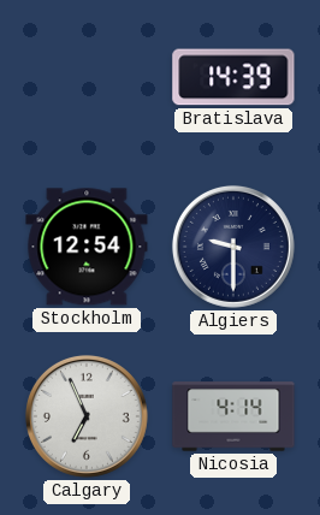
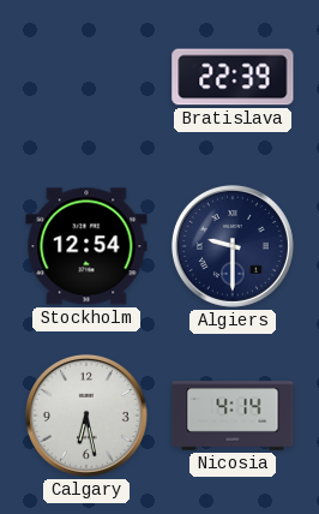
Bratislava: 14:39 -> 22:39 (233, 77)
Calgary: 6:56 -> 6:28 (86, 416)
